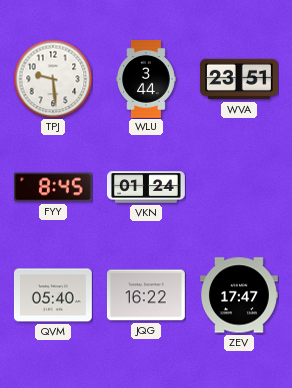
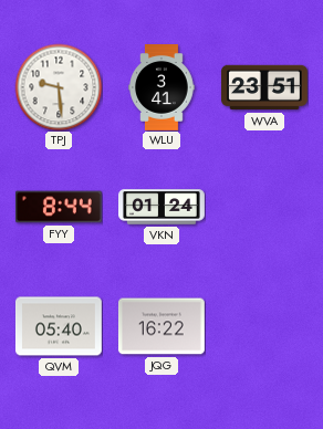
WLU: 3:44 -> 3:41 (161, 88)
FYY: 8:45 -> 8:44 (59, 207)
ZEV: 17:47 -> none (239, 295)
